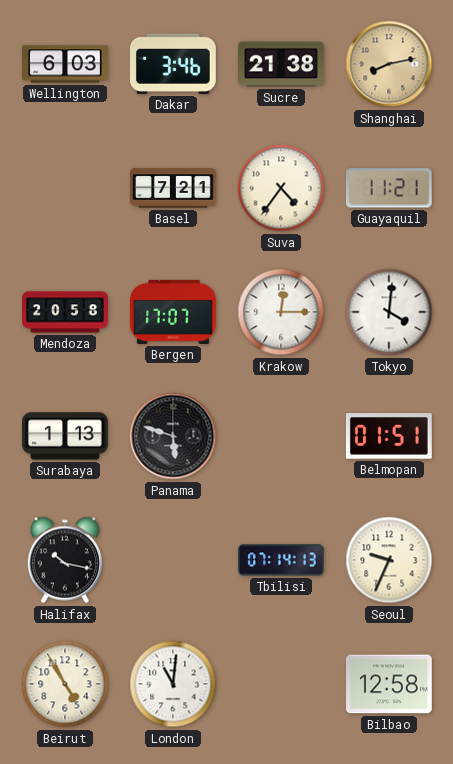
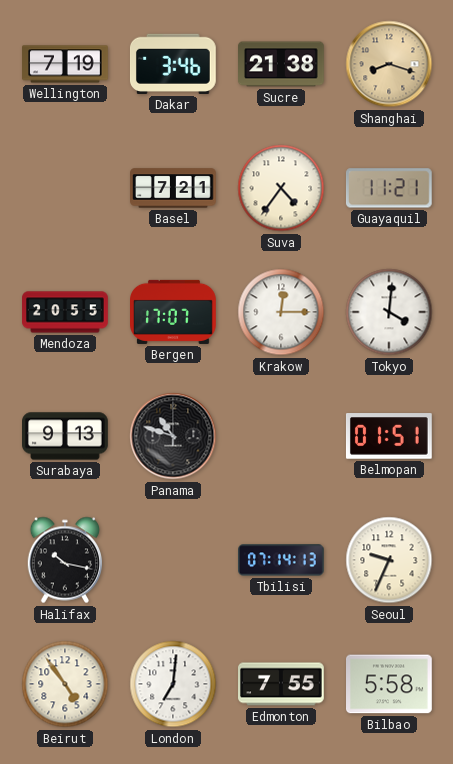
Wellington: 6:03 -> 7:19 (65, 64)
Shanghai: 8:13 -> 8:18 (389, 64)
Mendoza: 20:58 -> 20:55 (65, 312)
Surabaya: 1:13 -> 9:13 (65, 436)
Panama: 5:48 -> 10:48 (173, 436)
Beirut: 4:55 -> 4:54 (65, 684)
London: 11:01 -> 7:01 (173, 684)
Edmonton: none -> 7:55 (281, 684)
Bilbao: 12:58 -> 5:58 (390, 684)
